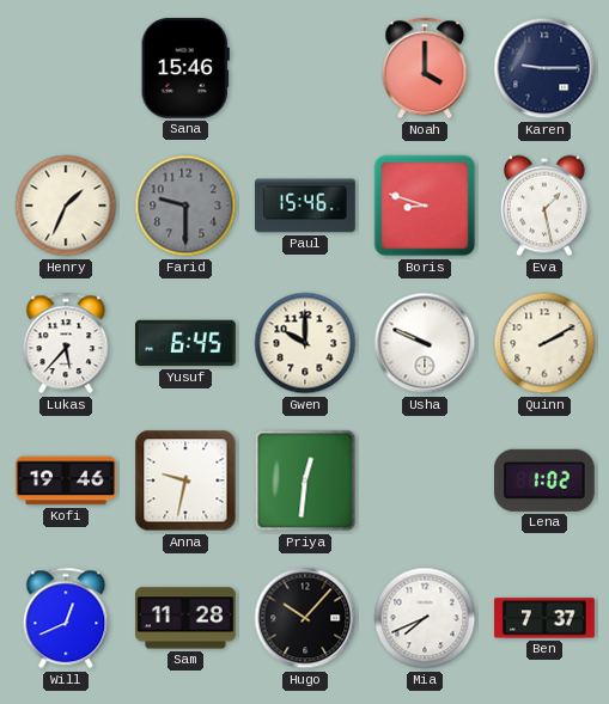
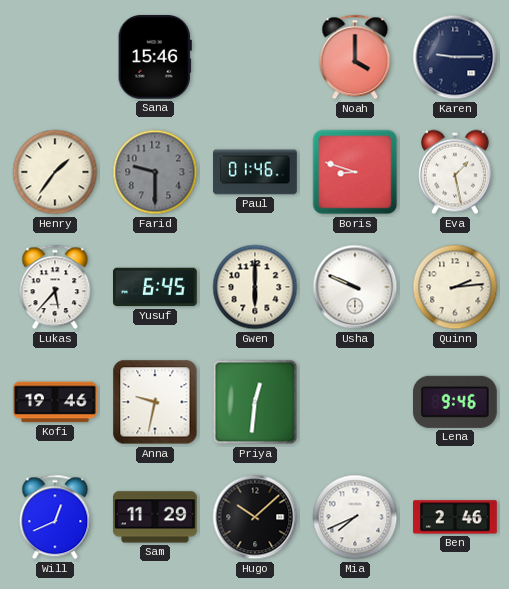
Henry: 1:34 -> 1:36 (55, 172)
Paul: 15:46 -> 01:46 (255, 172)
Gwen: 10:00 -> 6:00 (255, 287)
Quinn: 2:10 -> 2:14 (455, 287)
Lena: 1:02 -> 9:46 (455, 402)
Sam: 11:28 -> 11:29 (156, 517)
Hugo: 10:07 -> 10:08 (255, 517)
Ben: 7:37 -> 2:46 (455, 517)
